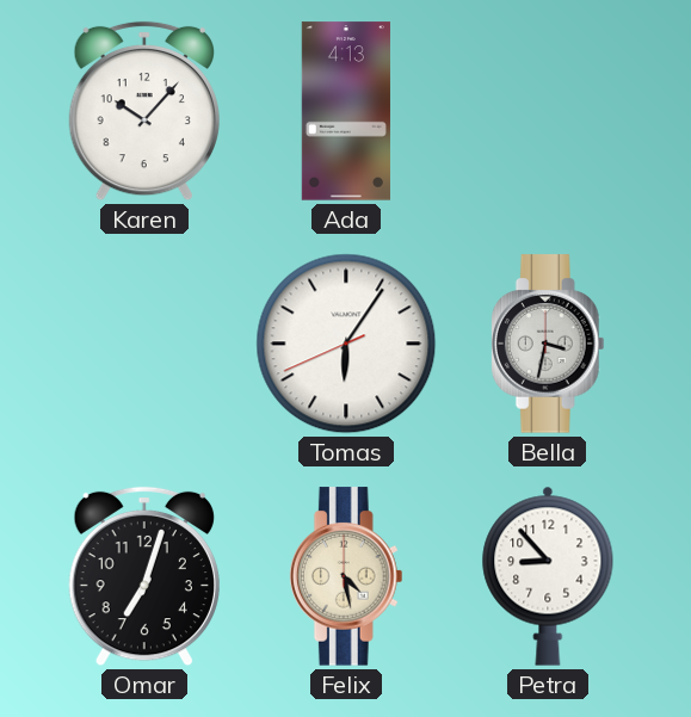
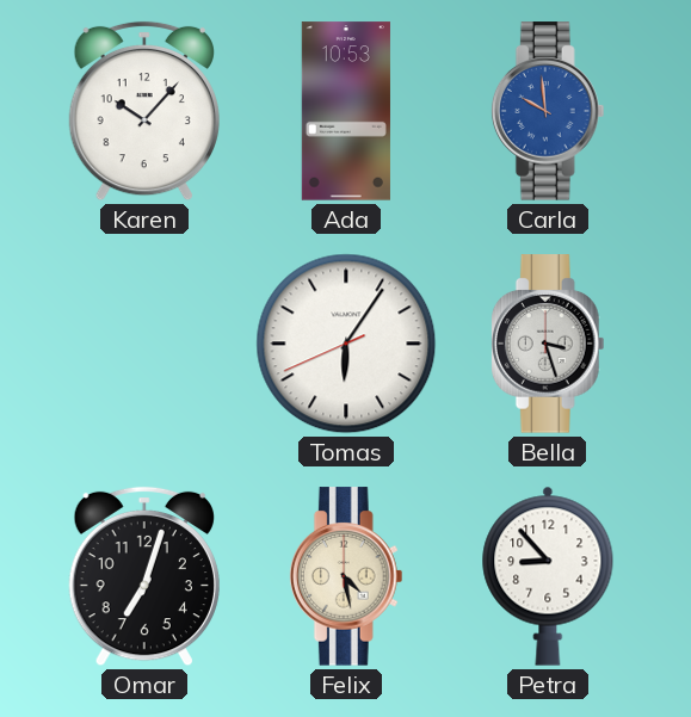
Ada: 4:13 -> 10:53 (346, 111)
Carla: none -> 9:59 (548, 111)
Bella: 3:32 -> 3:27 (548, 344)
